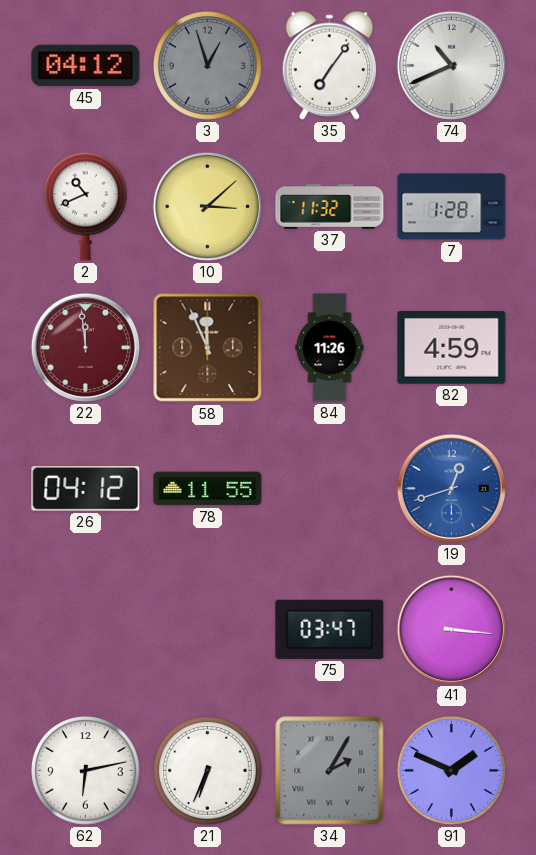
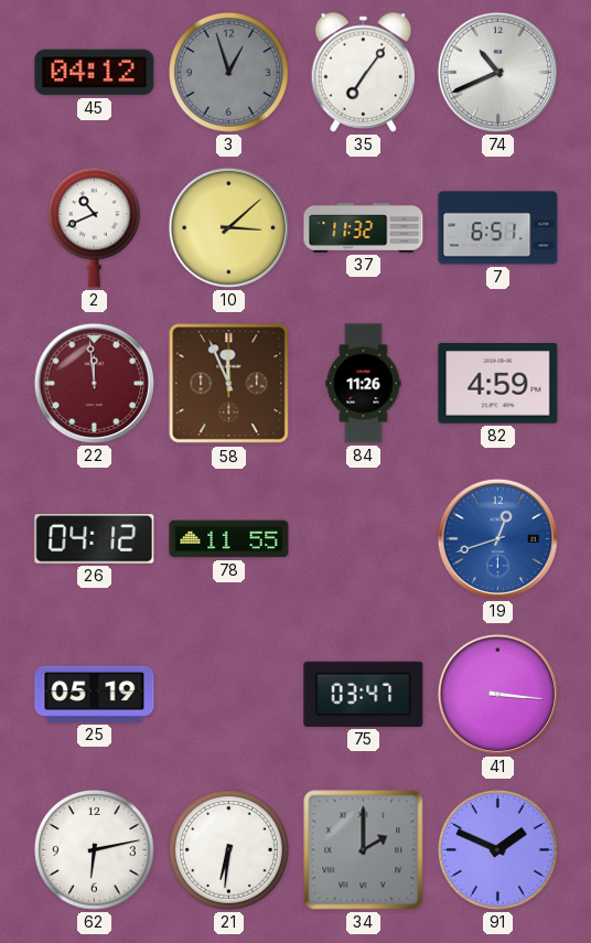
7: 1:28 -> 6:51 (498, 228)
25: none -> 05:19 (95, 694)
21: 6:34 -> 6:31 (229, 850)
34: 2:05 -> 2:00 (364, 850)
